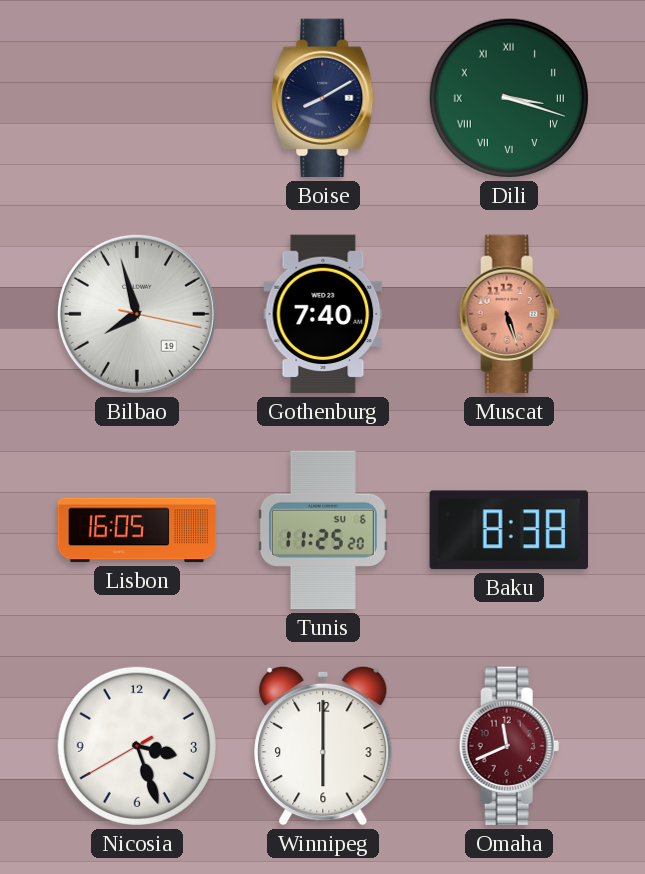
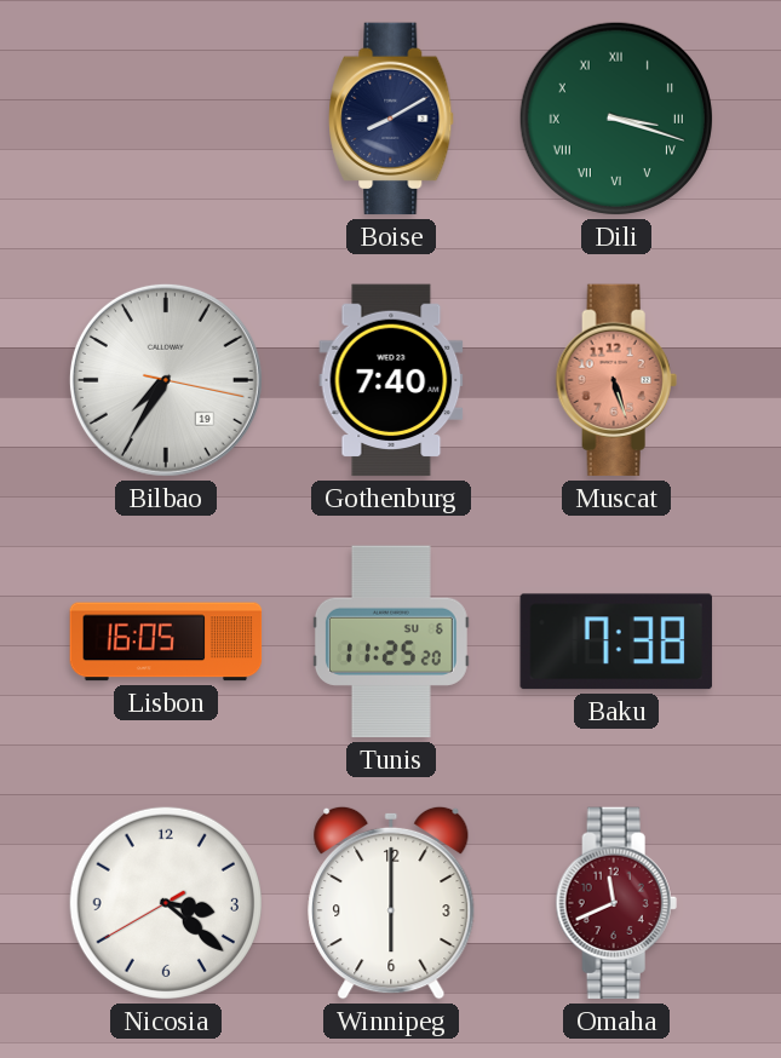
Bilbao: 7:57 -> 7:35 (166, 380)
Baku: 8:38 -> 7:38 (616, 642)
Nicosia: 3:26 -> 3:21 (166, 903)
